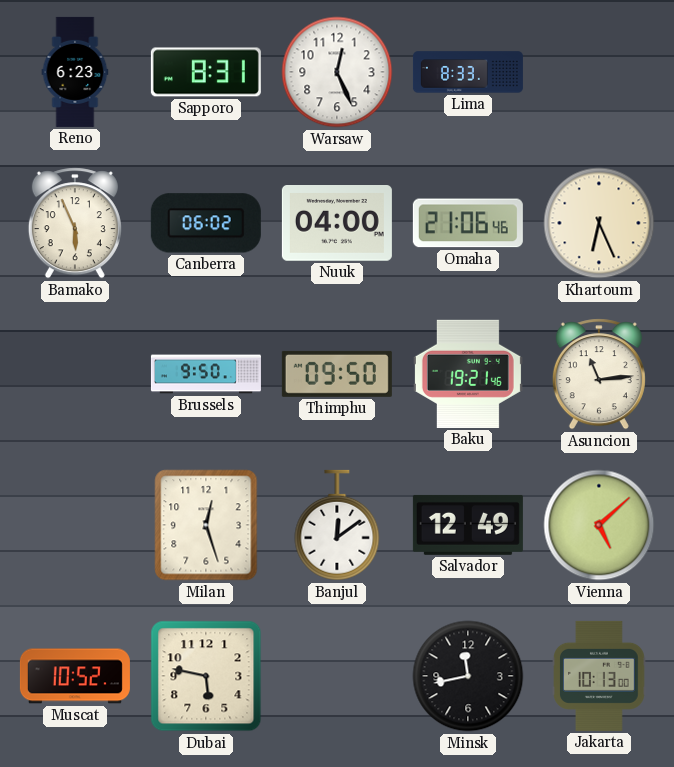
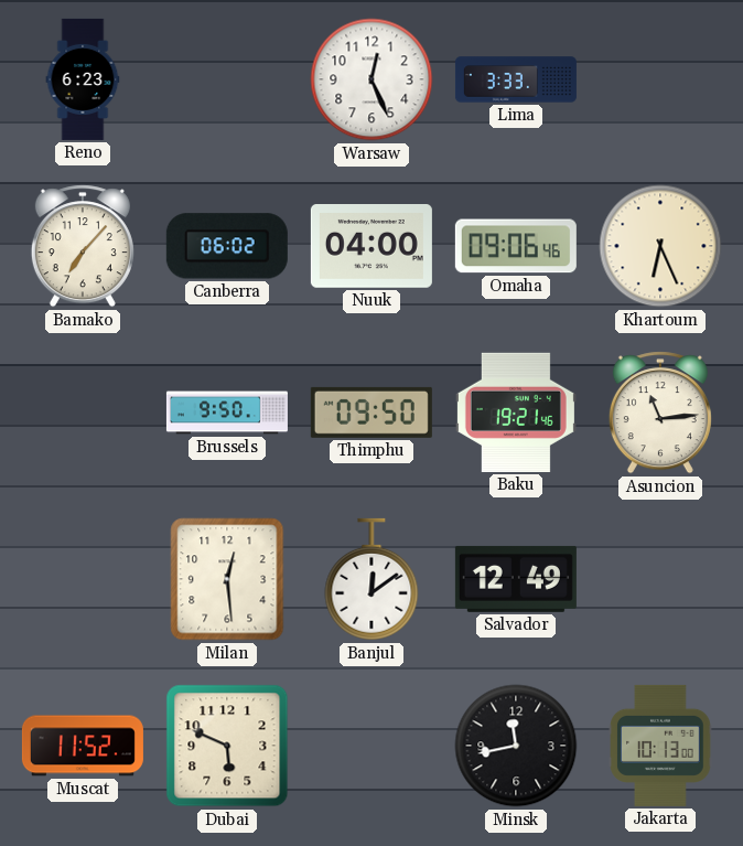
Sapporo: 8:31 -> none (206, 72)
Lima: 8:33 -> 3:33 (516, 79)
Bamako: 5:56 -> 7:07 (83, 246)
Omaha: 21:06 -> 09:06 (516, 246)
Milan: 12:27 -> 12:29 (227, 579)
Vienna: 5:08 -> none (599, 525)
Muscat: 10:52 -> 11:52 (83, 746)
Dubai: 5:47 -> 5:49 (227, 746)
